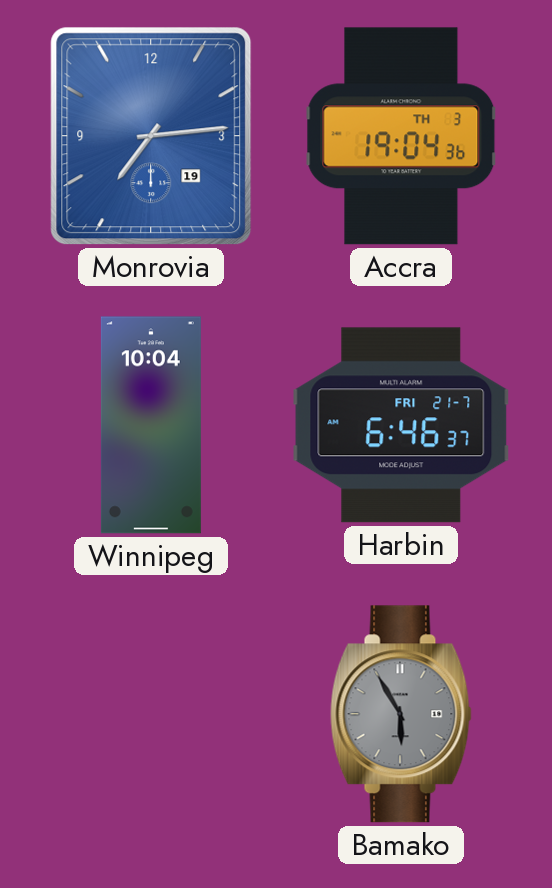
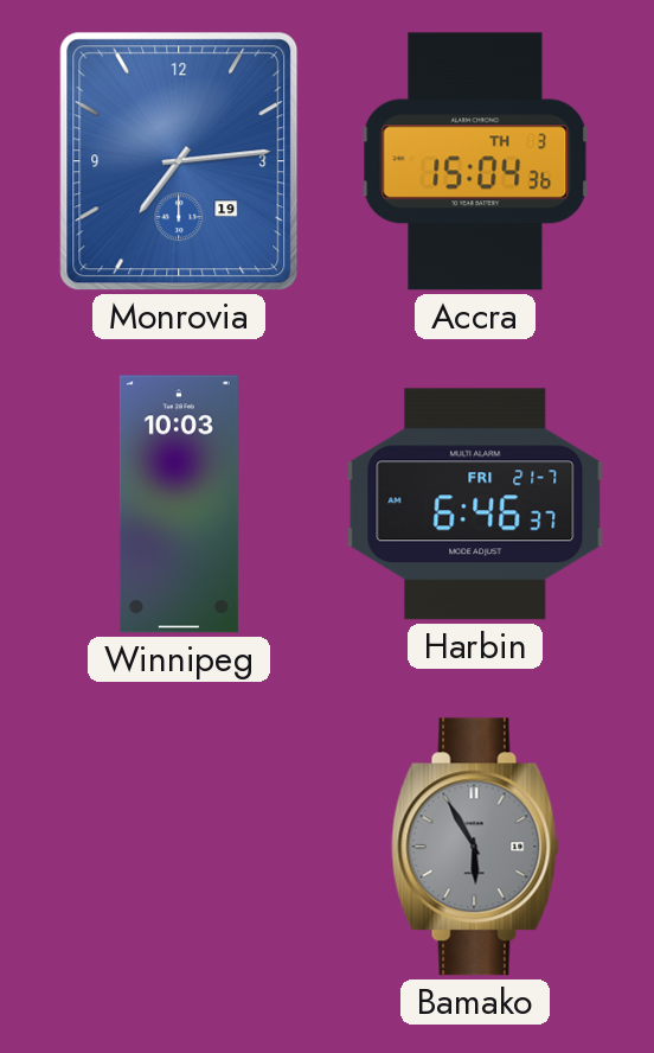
Accra: 19:04 -> 15:04 (475, 161)
Winnipeg: 10:04 -> 10:03 (179, 504)
